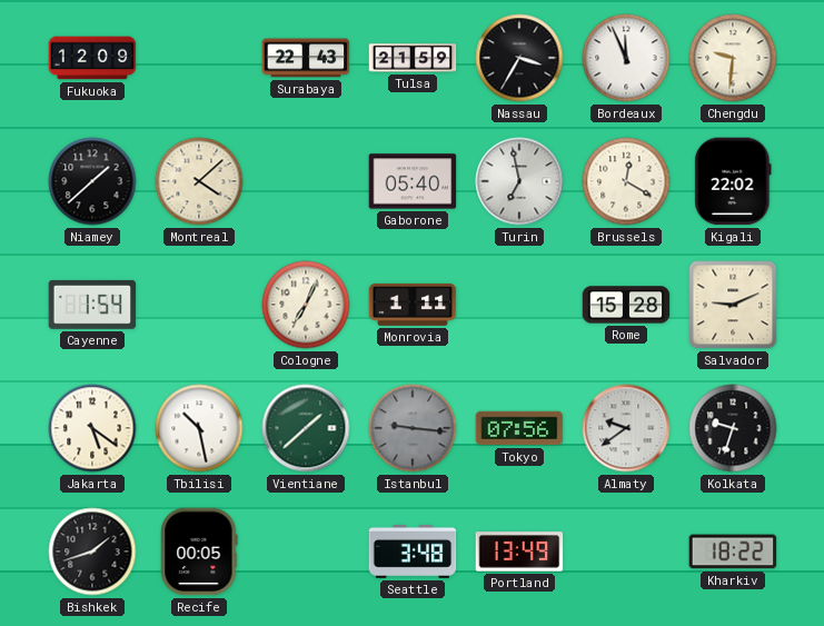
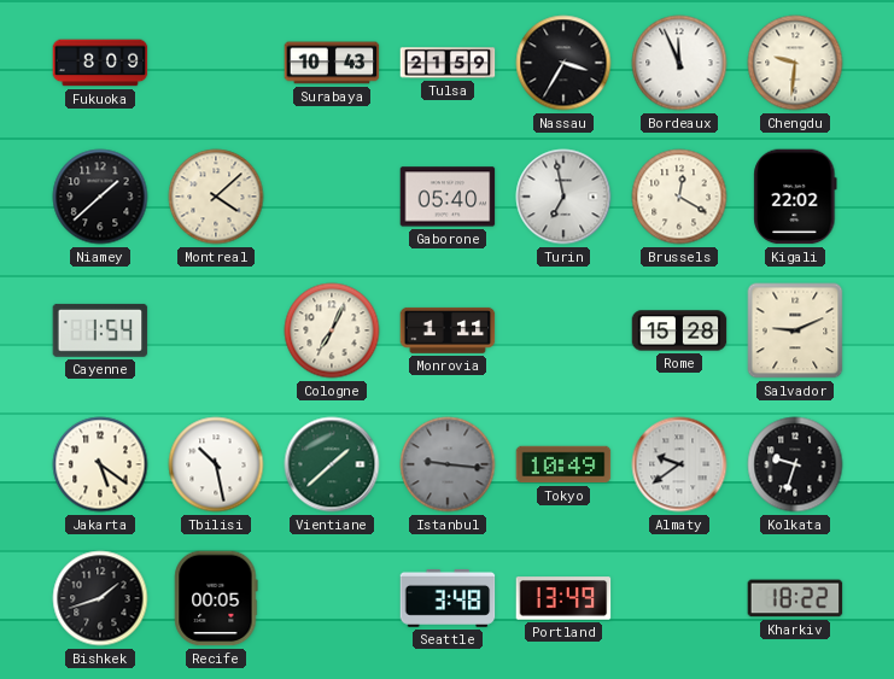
Fukuoka: 12:09 -> 8:09 (100, 63)
Surabaya: 22:43 -> 10:43 (332, 63)
Tokyo: 07:56 -> 10:49 (563, 464)
